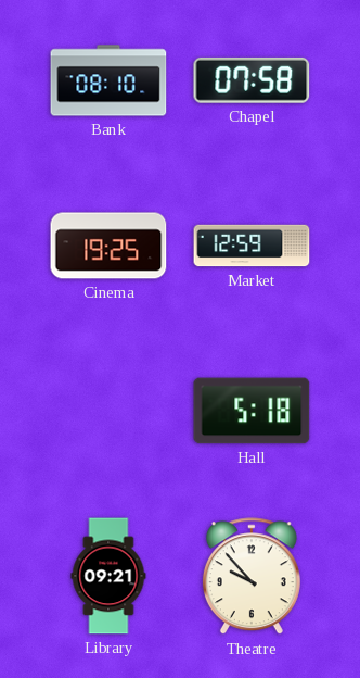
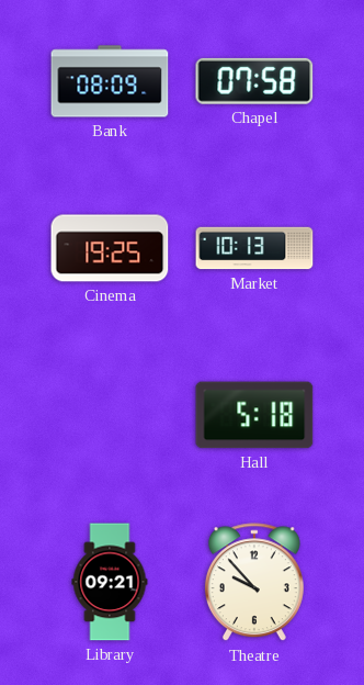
Bank: 08:10 -> 08:09 (110, 81)
Market: 12:59 -> 10:13 (254, 248)
